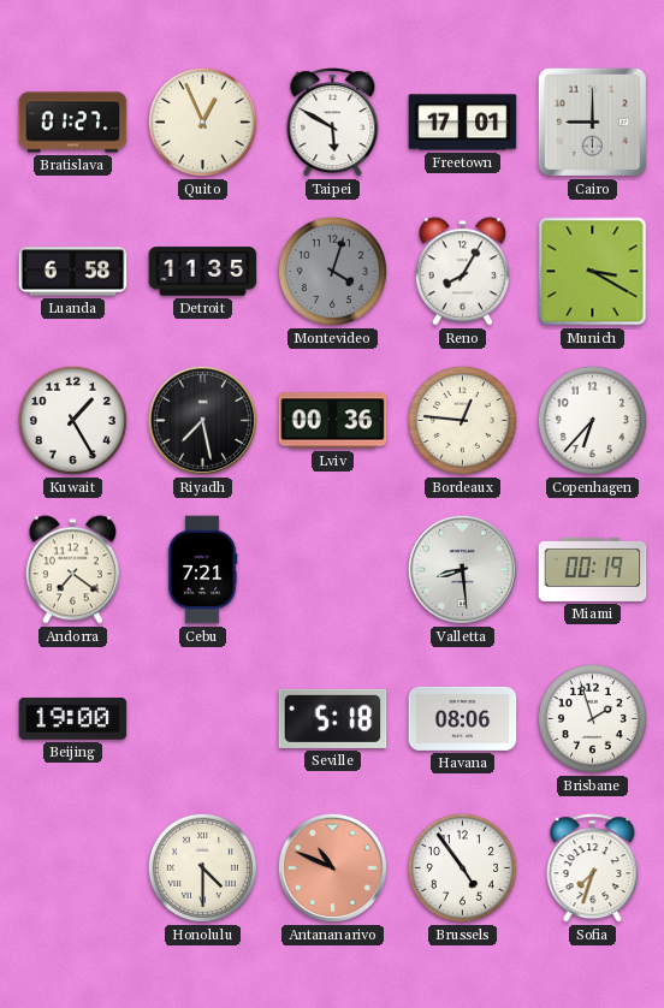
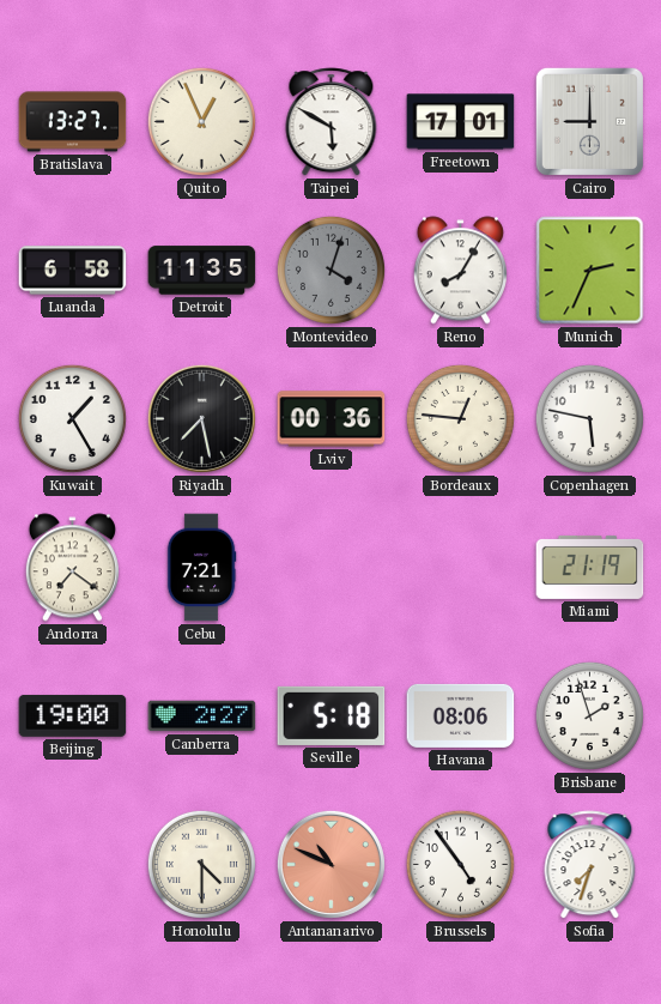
Bratislava: 01:27 -> 13:27 (73, 122)
Munich: 3:20 -> 2:34 (590, 271)
Copenhagen: 6:37 -> 5:47 (589, 418)
Valletta: 8:29 -> none (462, 569)
Miami: 00:19 -> 21:19 (590, 567)
Canberra: none -> 2:27 (202, 716)
